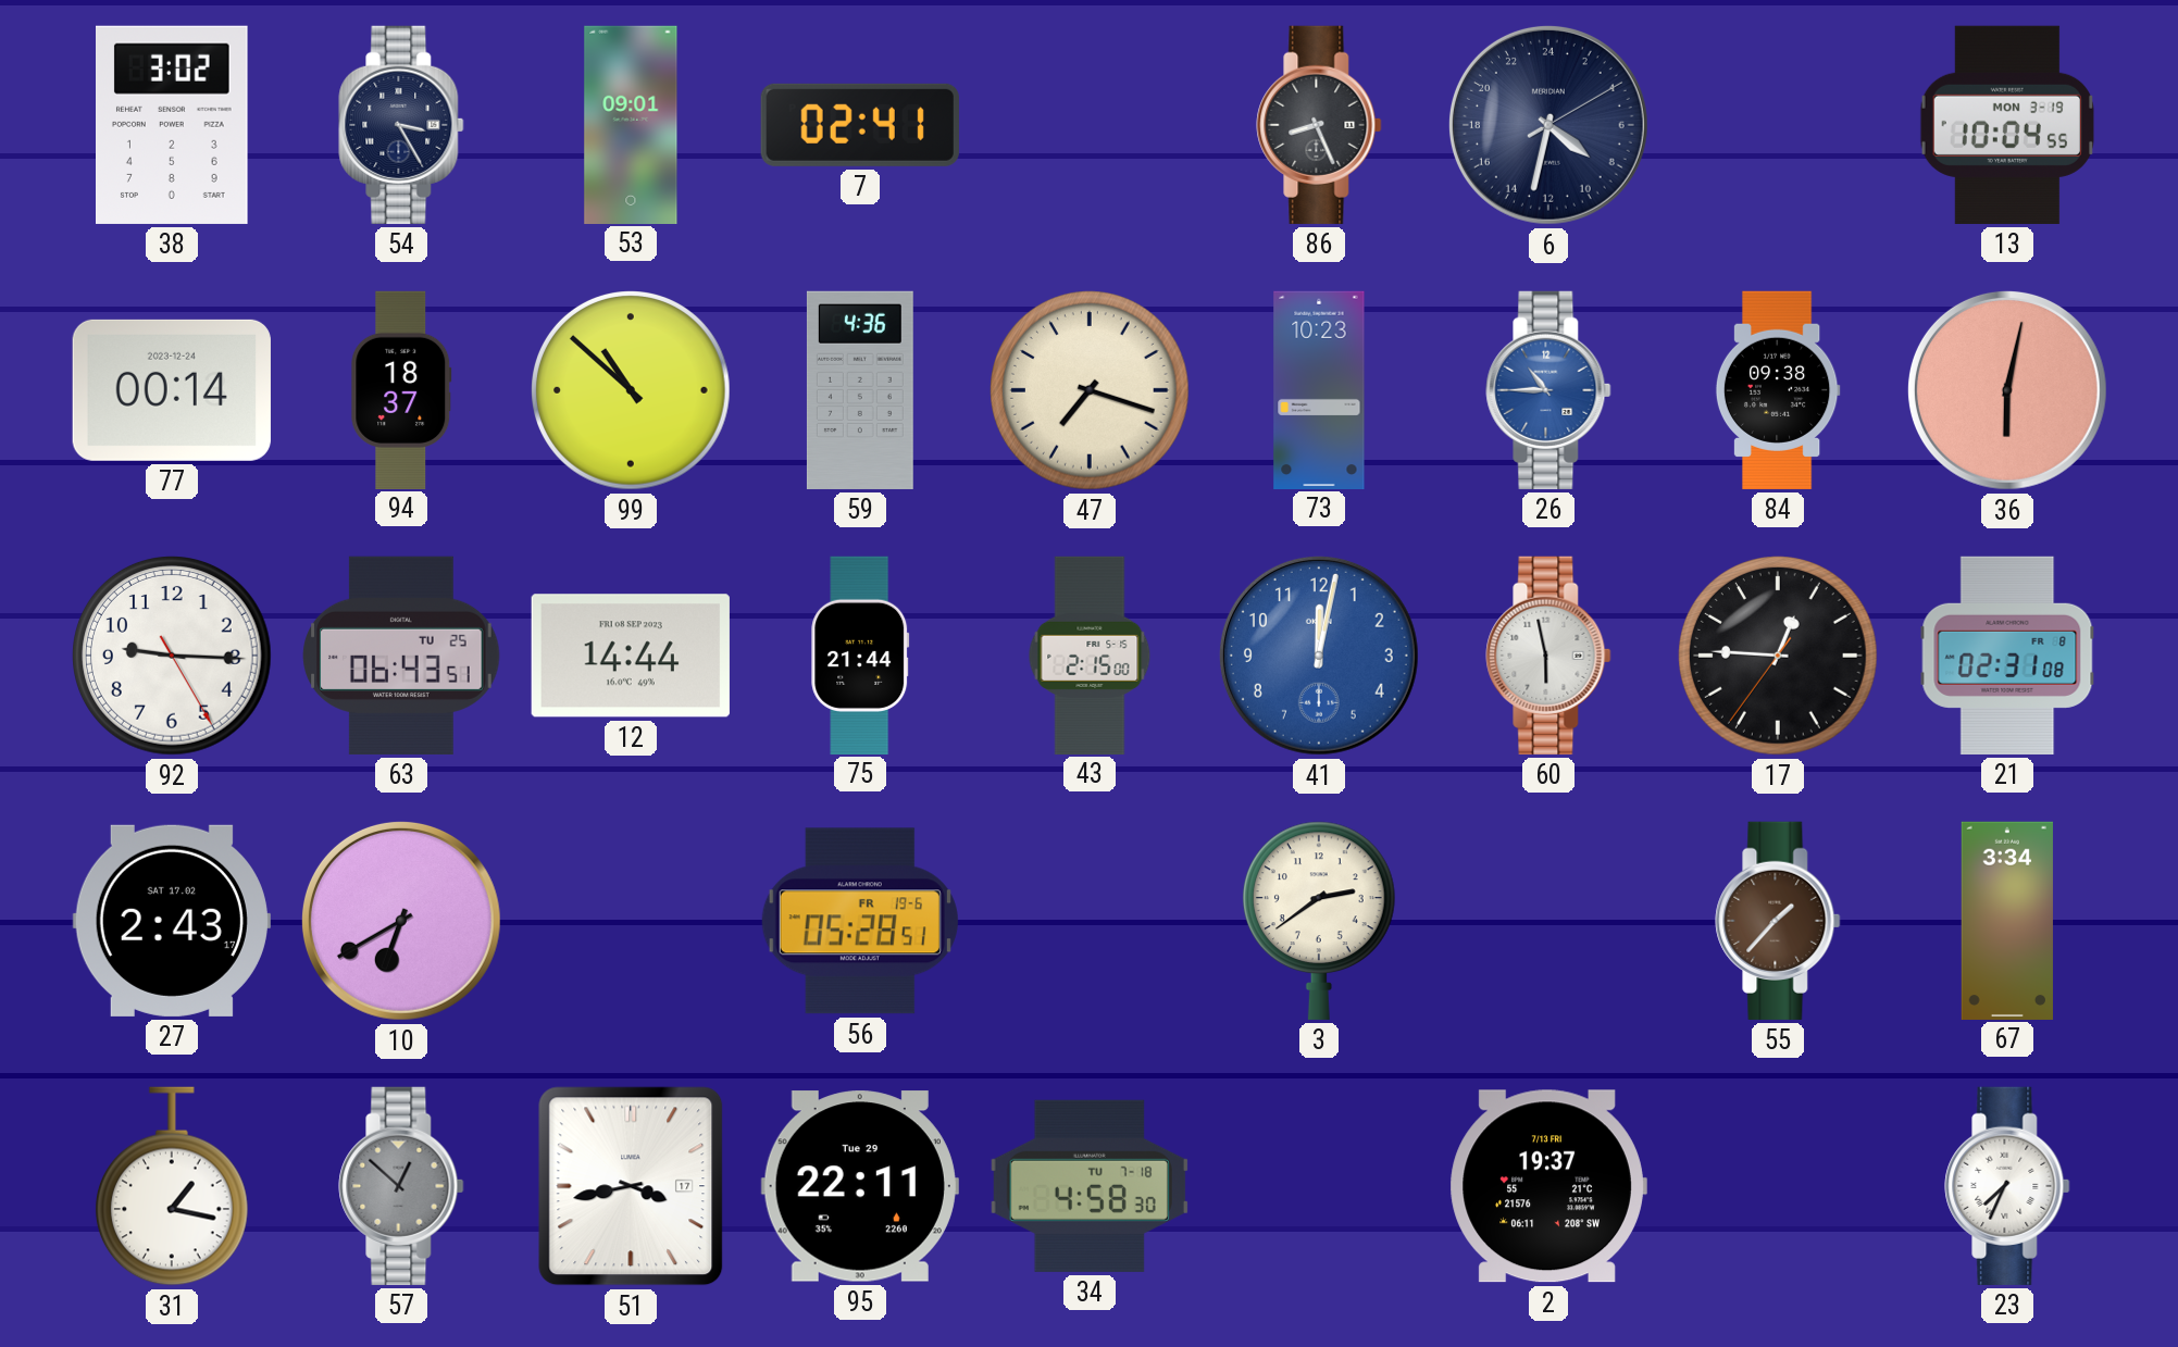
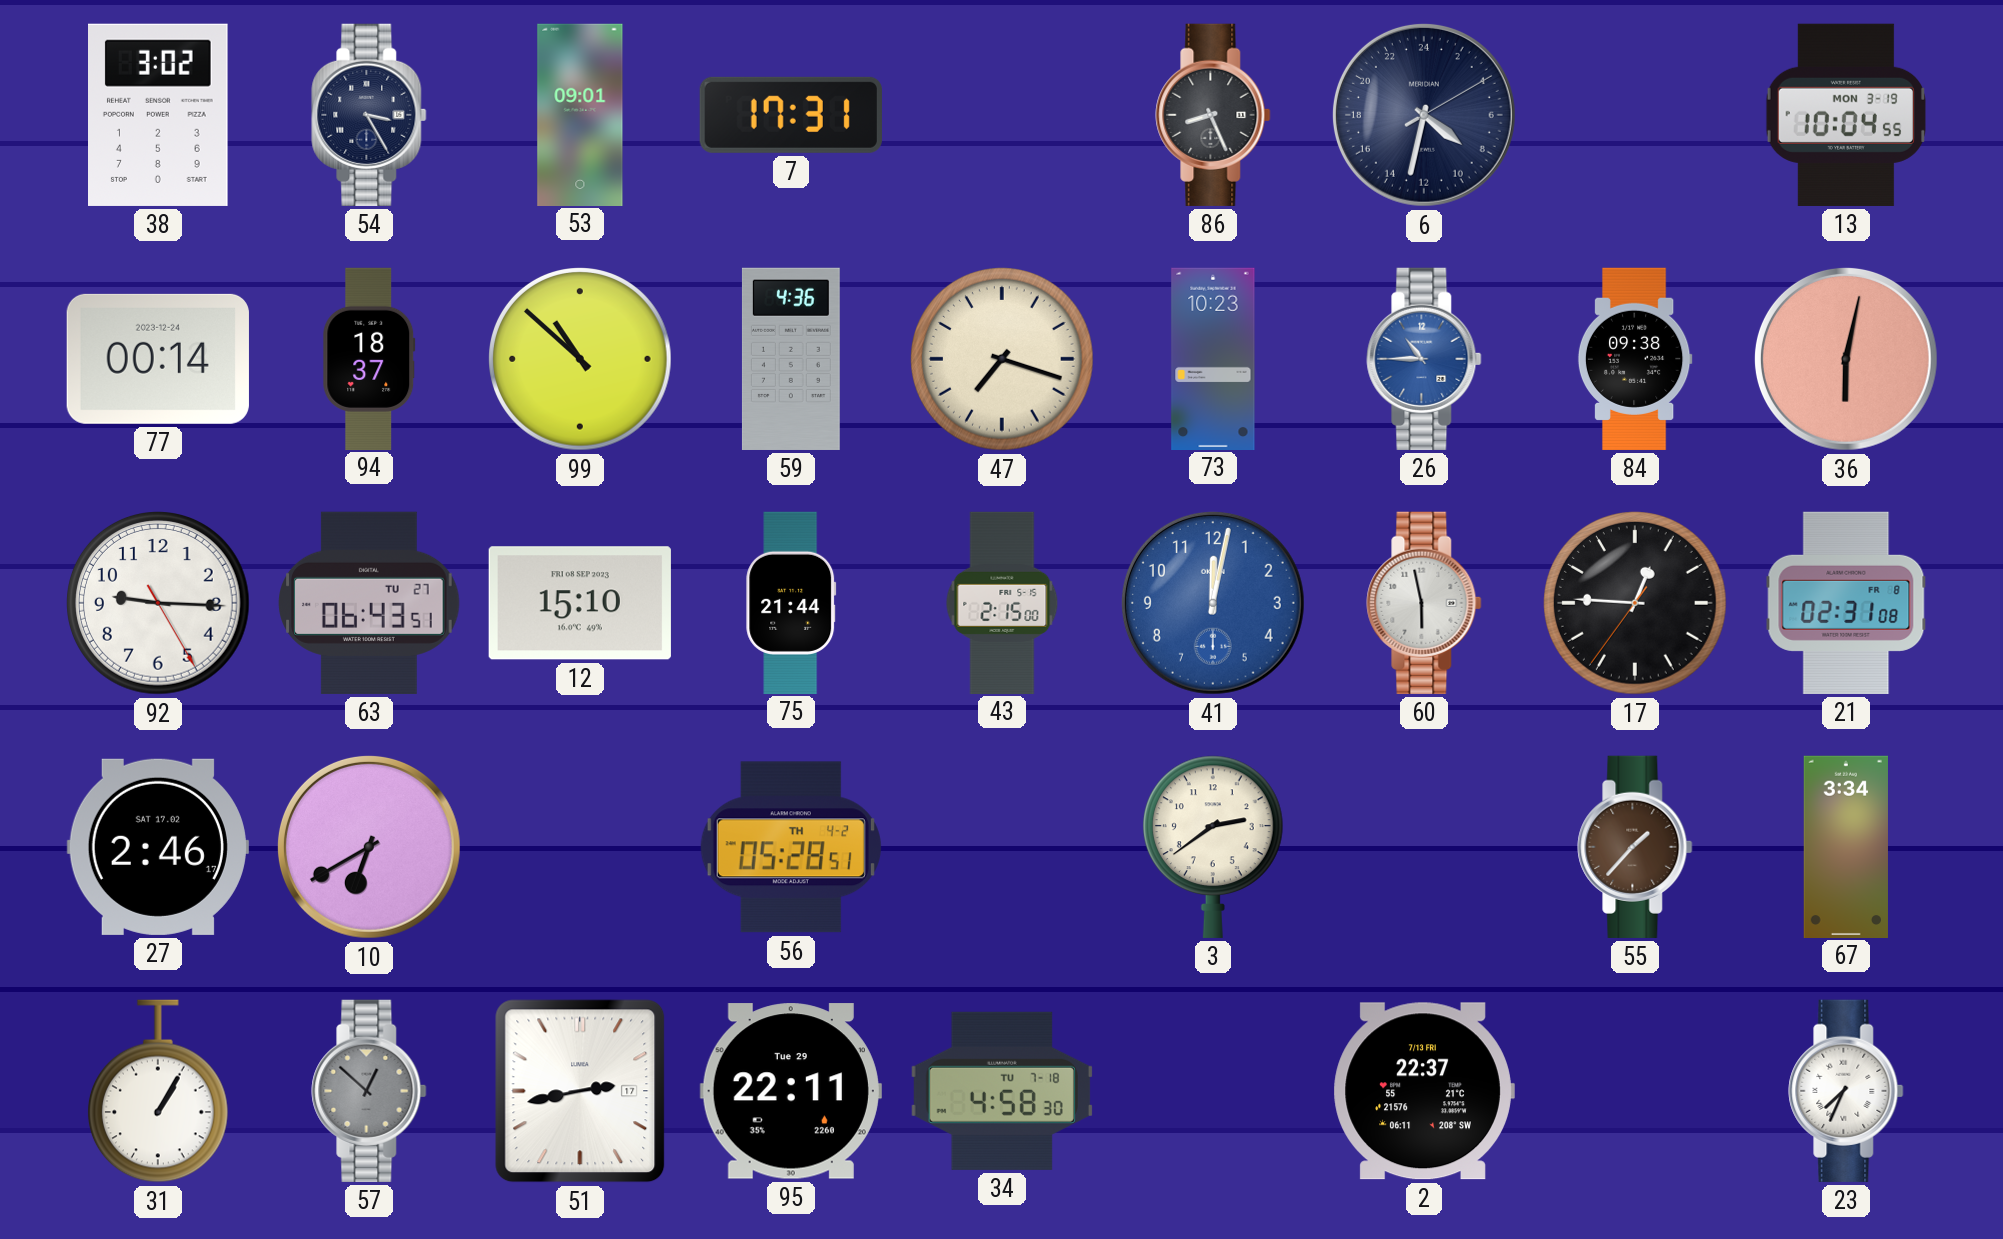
7: 02:41 -> 17:31 (791, 115)
63 date: TU 25 -> TU 27 (369, 603)
12: 14:44 -> 15:10 (580, 603)
27: 2:43 -> 2:46 (158, 847)
56 date: FR 19-6 -> TH 4-2 (791, 847)
31: 1:17 -> 1:05 (158, 1091)
51: 3:43 -> 2:43 (580, 1091)
2: 19:37 -> 22:37 (1424, 1091)
